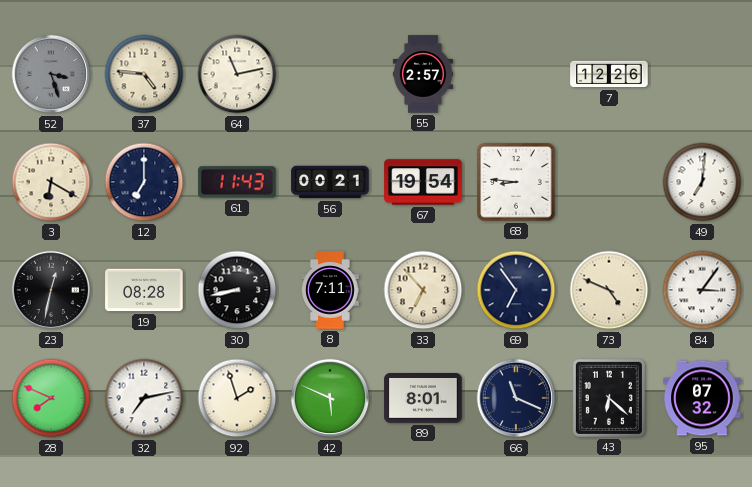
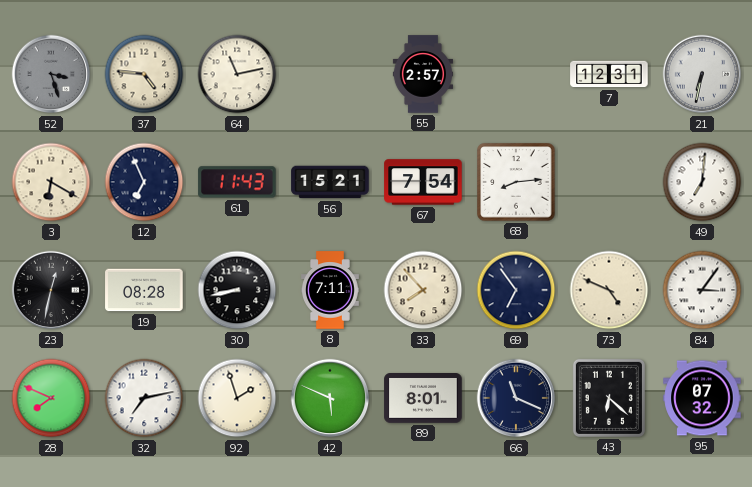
7: 12:26 -> 12:31 (609, 74)
21: none -> 6:32 (702, 74)
12: 7:00 -> 6:56 (144, 182)
56: 00:21 -> 15:21 (330, 182)
67: 19:54 -> 7:54 (423, 182)
68: 8:46 -> 8:14 (516, 182)
33: 6:53 -> 7:53 (423, 290)
